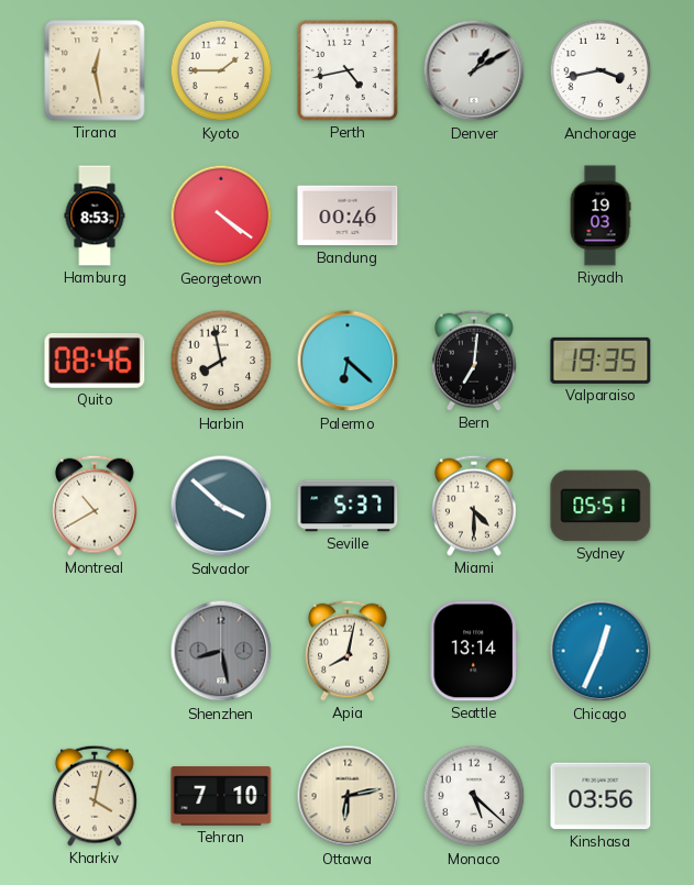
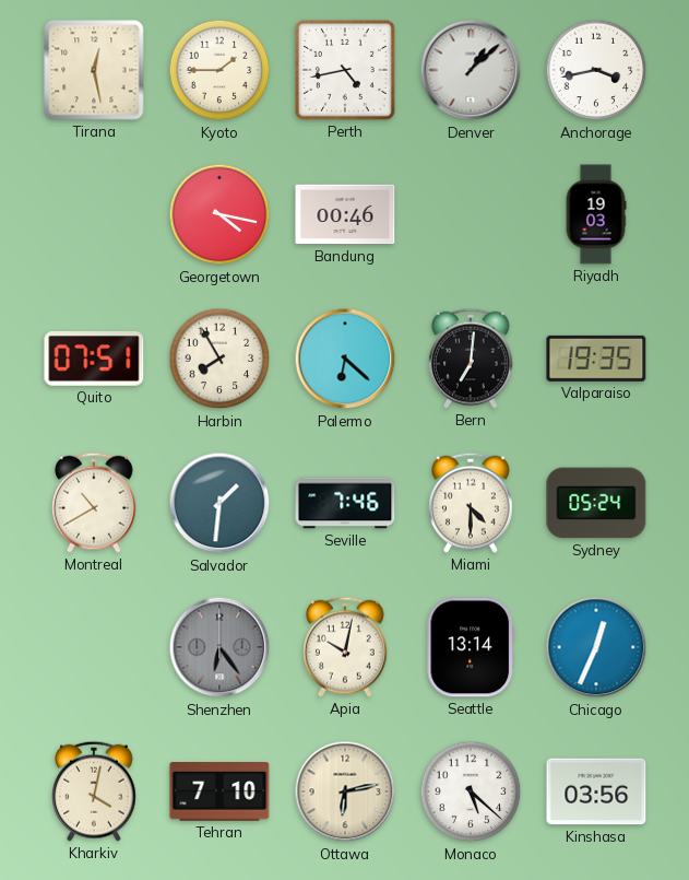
Denver: 1:10 -> 1:08 (471, 70)
Hamburg: 8:53 -> none (95, 215)
Georgetown: 4:21 -> 4:17 (219, 214)
Quito: 08:46 -> 07:51 (94, 359)
Harbin: 7:58 -> 7:55 (219, 359)
Salvador: 3:52 -> 1:31 (219, 503)
Seville: 5:37 -> 7:46 (345, 503)
Sydney: 05:51 -> 05:24 (596, 503)
Shenzhen: 8:28 -> 6:24 (219, 647)
Apia: 8:02 -> 10:02 (346, 647)
